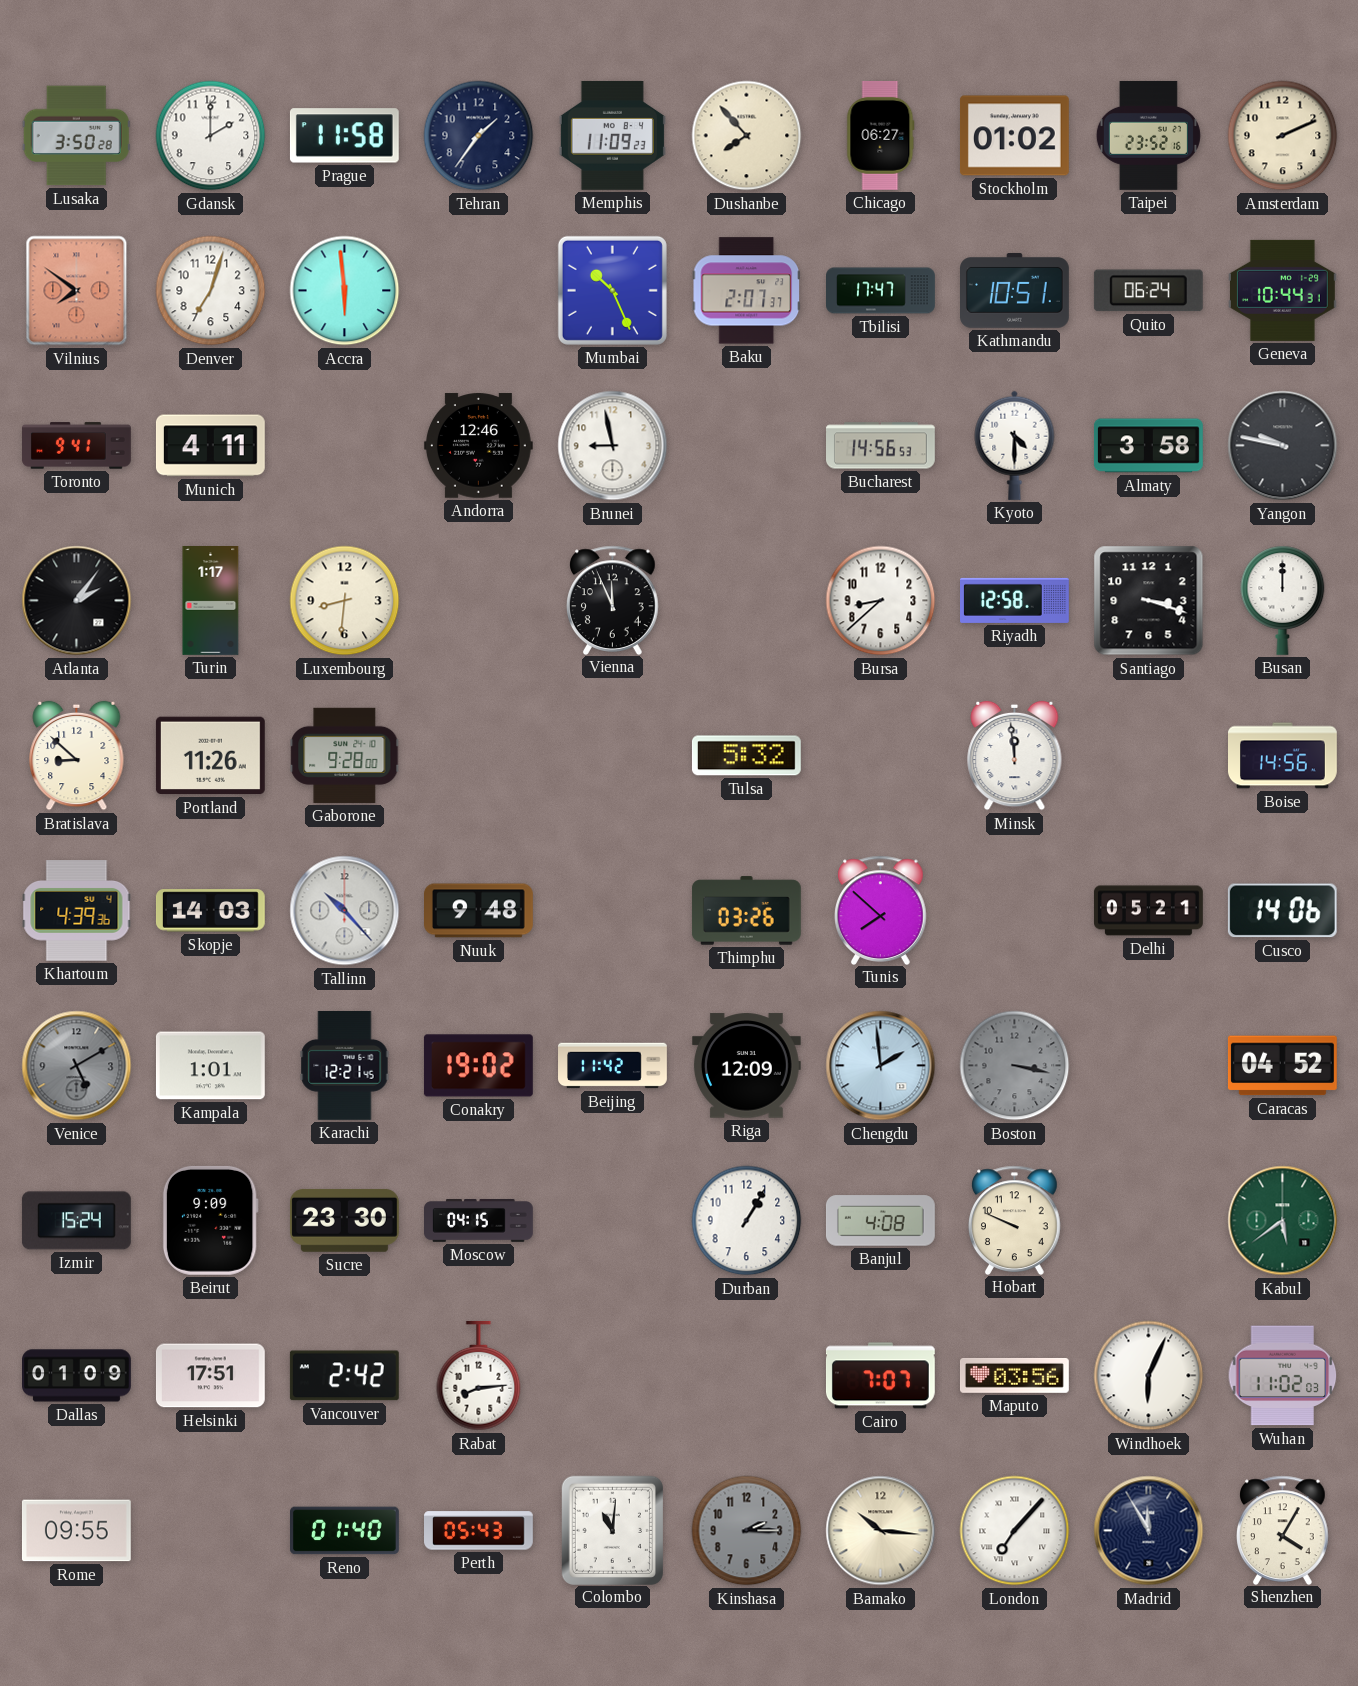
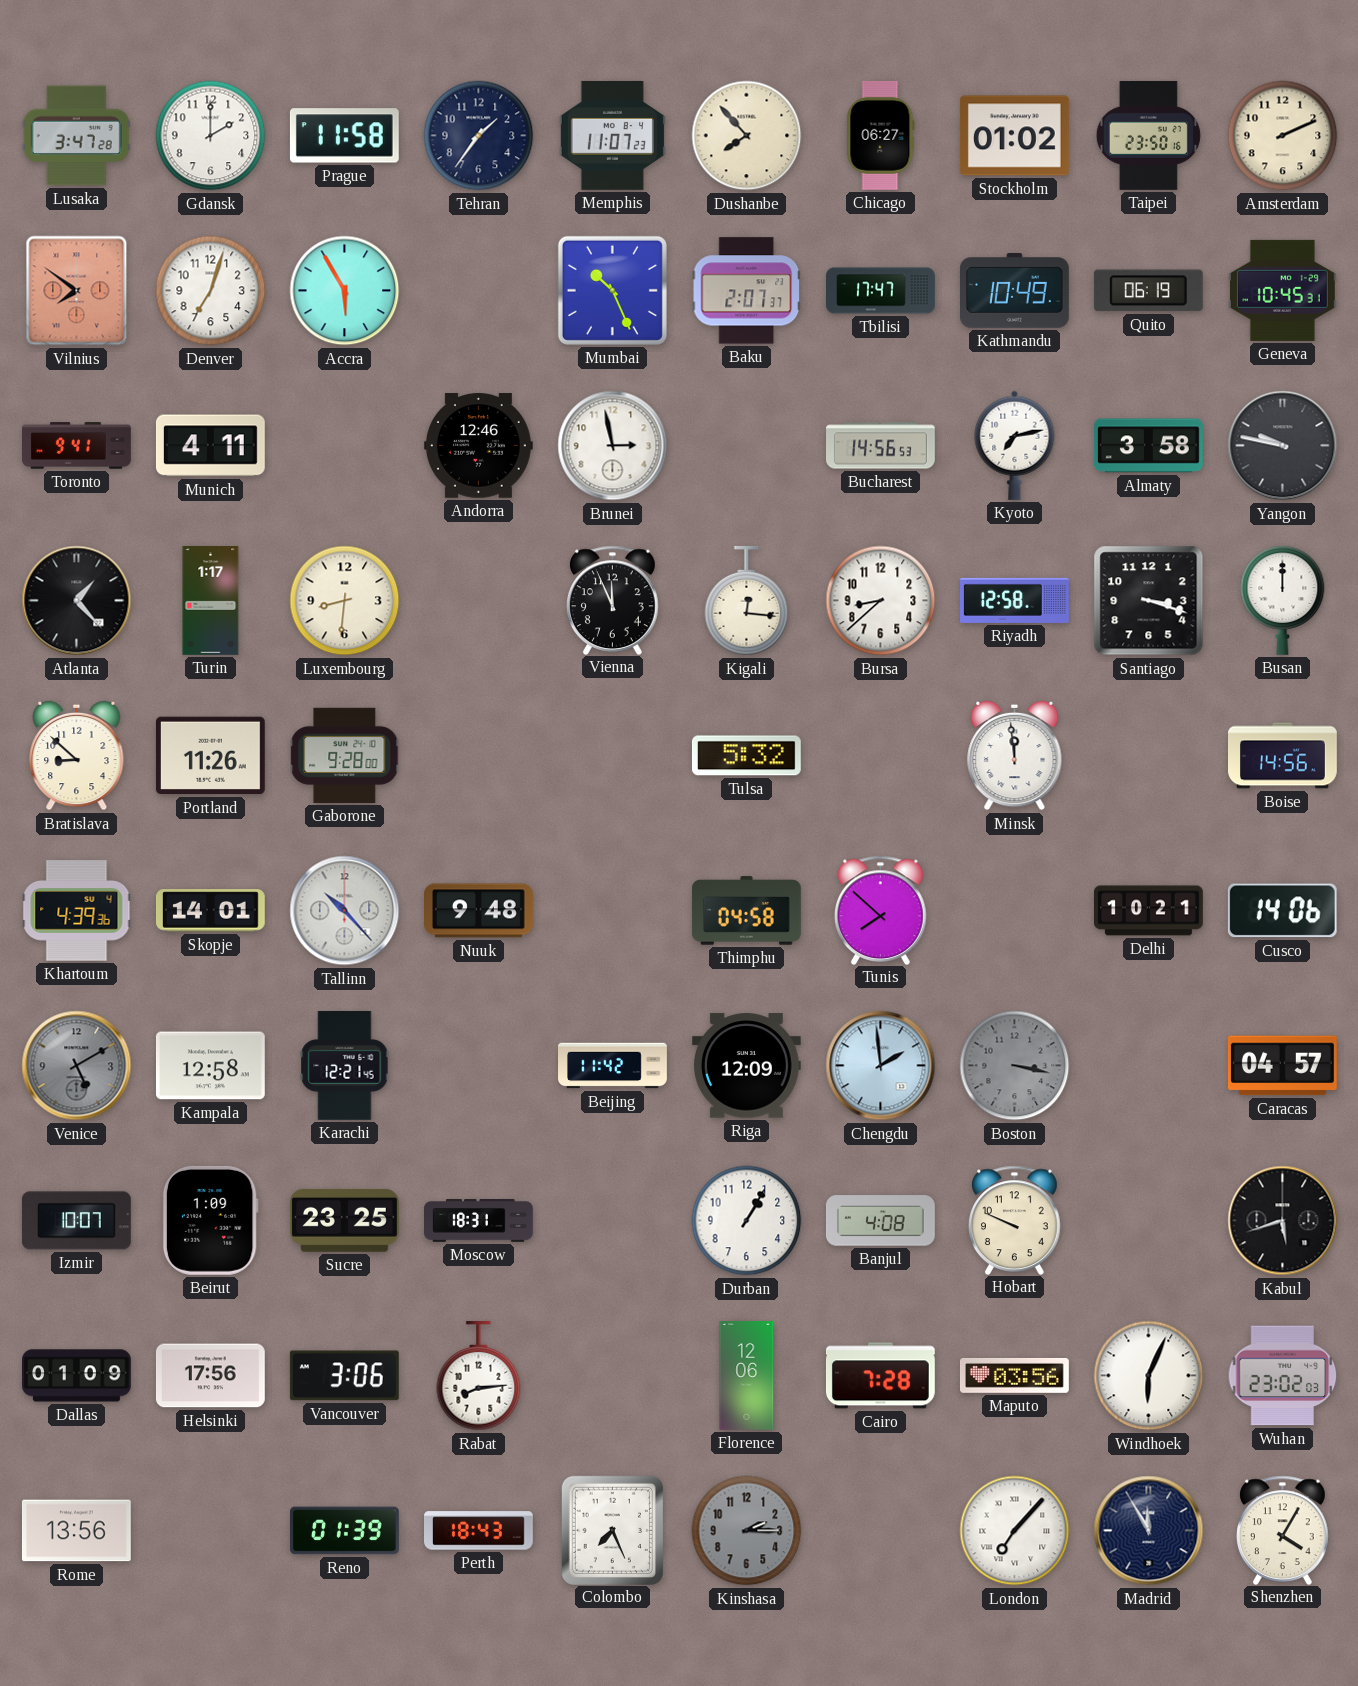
Lusaka: 3:50 -> 3:47 (76, 136)
Memphis: 11:09 -> 11:07 (612, 135)
Taipei: 23:52 -> 23:50 (1148, 135)
Accra: 5:59 -> 5:55 (345, 291)
Kathmandu: 10:51 -> 10:49 (1015, 291)
Quito: 06:24 -> 06:19 (1148, 291)
Geneva: 10:44 -> 10:45 (1282, 290)
Brunei: 8:58 -> 2:58 (613, 446)
Kyoto: 4:30 -> 7:13 (1015, 445)
Atlanta: 2:06 -> 1:23 (77, 601)
Kigali: none -> 12:16 (747, 601)
Skopje: 14:03 -> 14:01 (210, 911)
Thimphu: 03:26 -> 04:58 (746, 911)
Delhi: 05:21 -> 10:21 (1149, 911)
Kampala: 1:01 -> 12:58 (210, 1066)
Conakry: 19:02 -> none (478, 1066)
Caracas: 04:52 -> 04:57 (1282, 1066)
Izmir: 15:24 -> 10:07 (76, 1221)
Beirut: 9:09 -> 1:09 (210, 1220)
Sucre: 23:30 -> 23:25 (344, 1220)
Moscow: 04:15 -> 18:31 (479, 1221)
Kabul: 5:39 -> 5:42 (1283, 1221)
Kabul dial: green -> black (1283, 1221)
Helsinki: 17:51 -> 17:56 (210, 1376)
Vancouver: 2:42 -> 3:06 (344, 1376)
Florence: none -> 12:06 (747, 1376)
Cairo: 7:07 -> 7:28 (880, 1376)
Wuhan: 11:02 -> 23:02 (1283, 1376)
Rome: 09:55 -> 13:56 (76, 1531)
Reno: 01:40 -> 01:39 (345, 1531)
Perth: 05:43 -> 18:43 (479, 1531)
Colombo: 11:01 -> 7:26 (612, 1530)
Bamako: 10:16 -> none (881, 1531)
